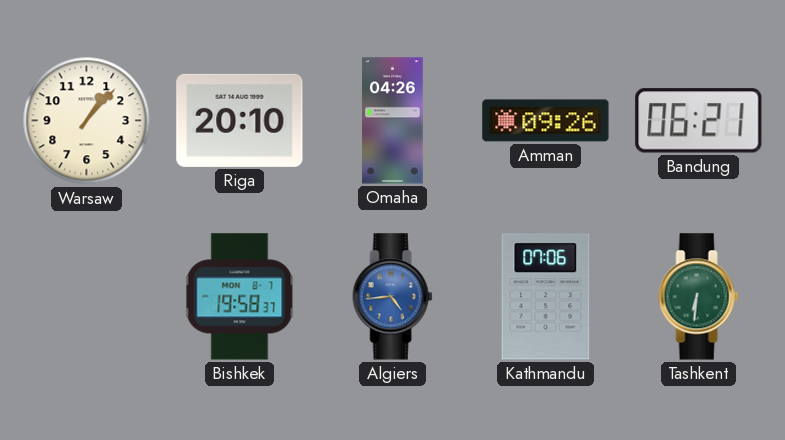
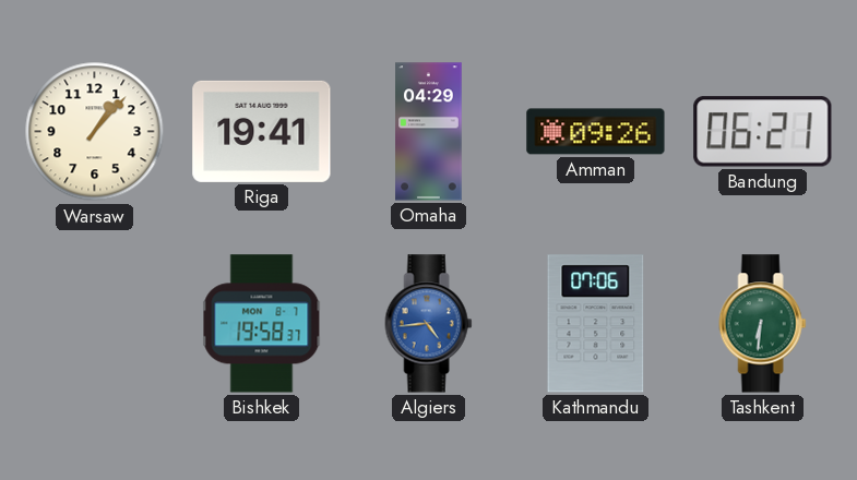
Riga: 20:10 -> 19:41 (262, 131)
Omaha: 04:26 -> 04:29 (429, 132)
